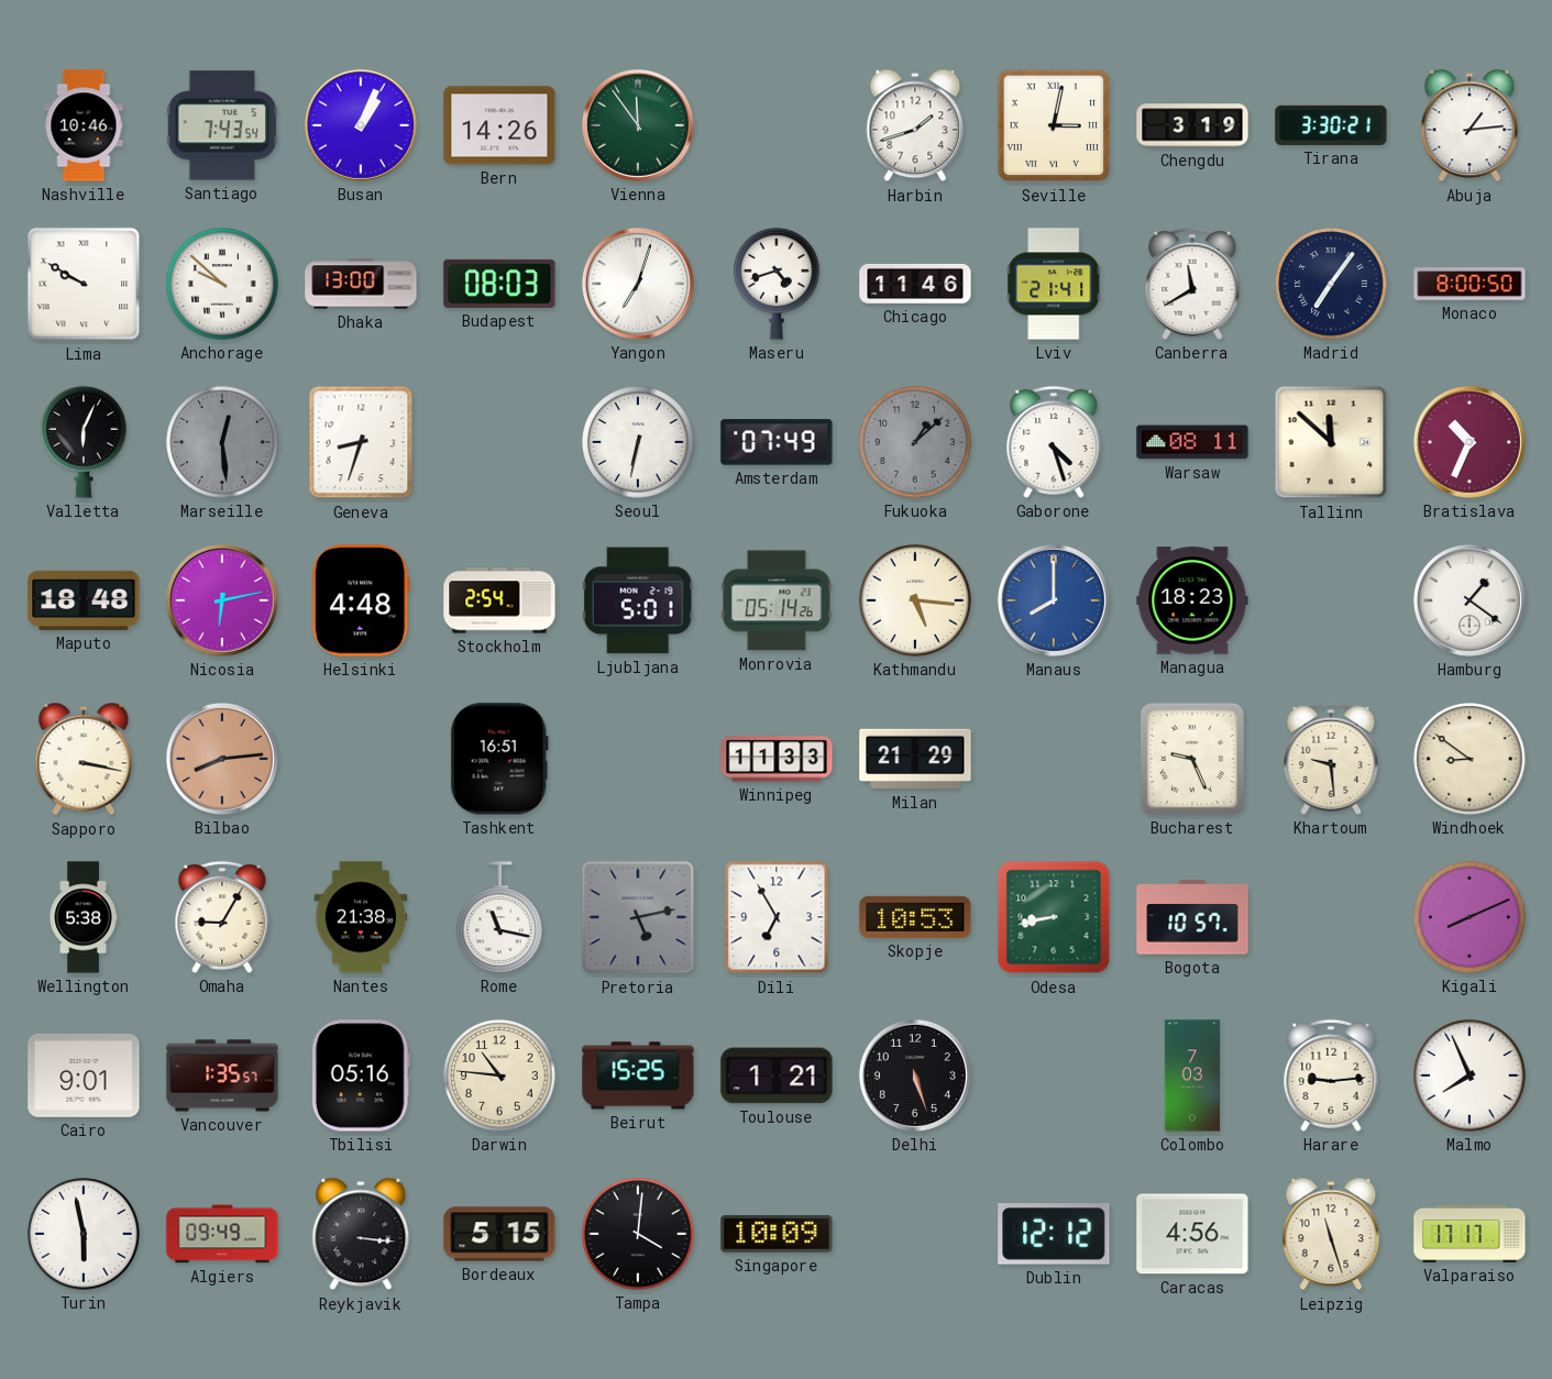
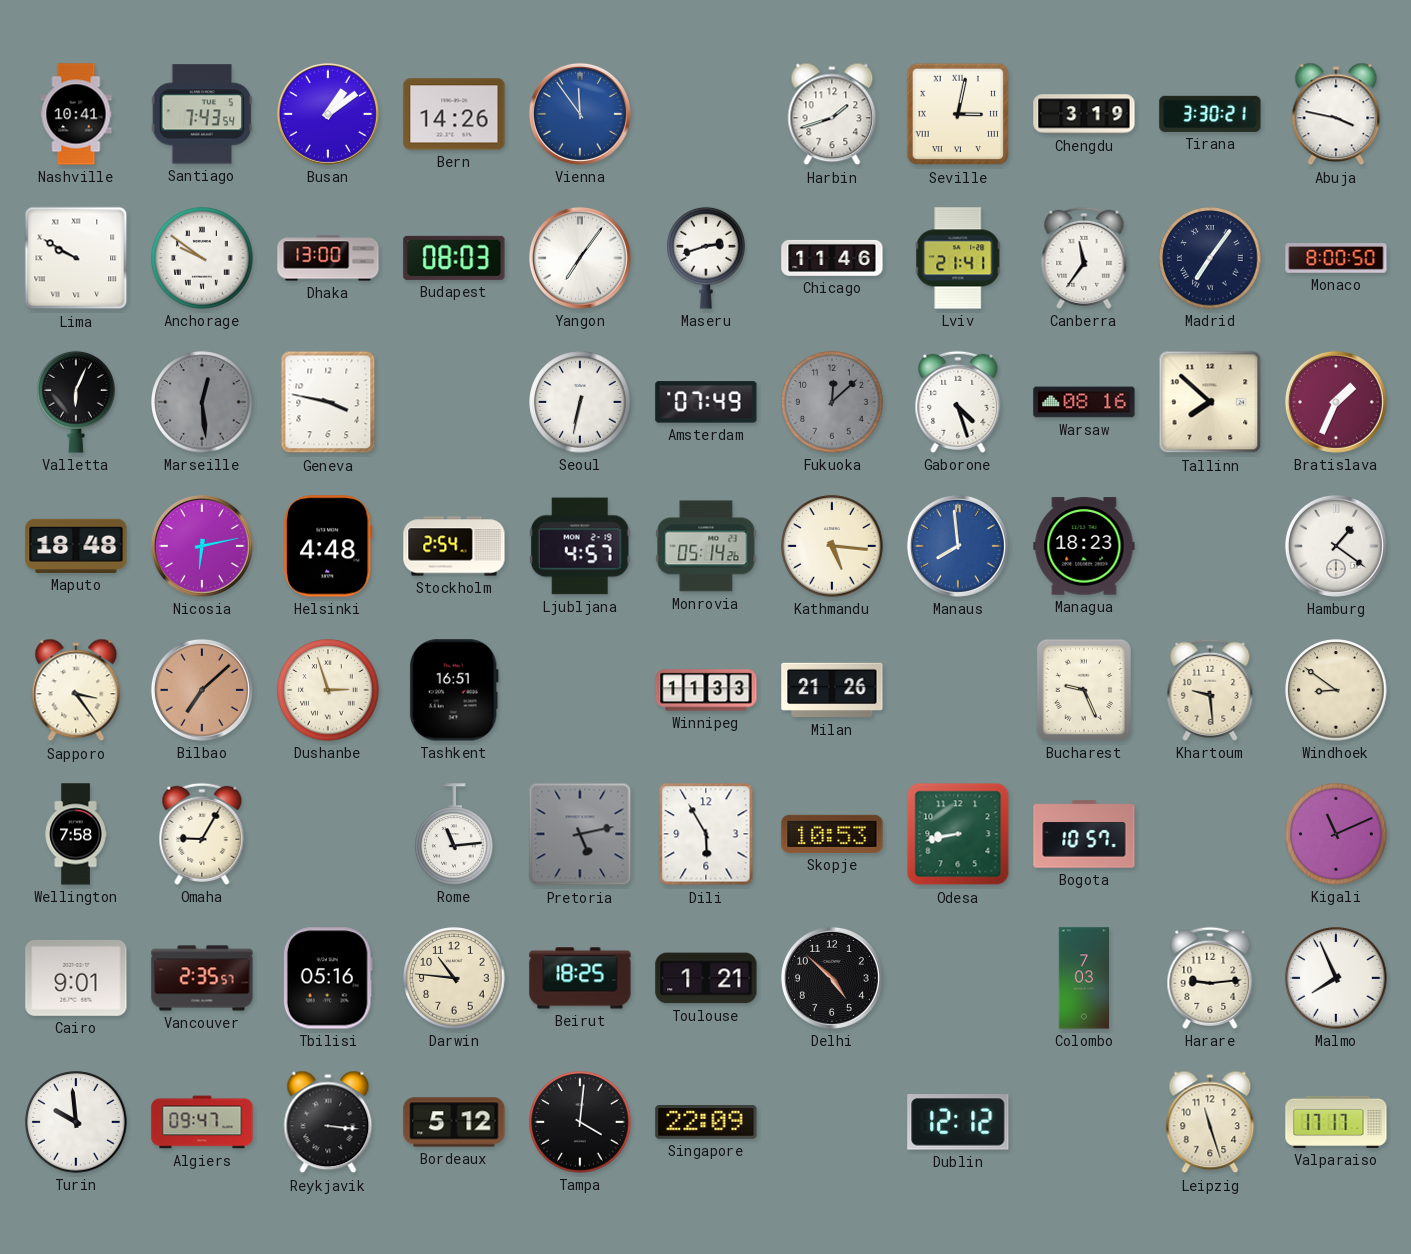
Nashville: 10:46 -> 10:41 (76, 114)
Busan: 1:04 -> 1:09 (328, 114)
Vienna dial: green -> blue (580, 114)
Abuja: 1:14 -> 3:47 (1336, 114)
Anchorage: 9:52 -> 9:51 (202, 258)
Yangon: 7:03 -> 7:06 (580, 258)
Maseru: 4:42 -> 2:42 (706, 258)
Canberra: 11:40 -> 11:36 (1084, 258)
Geneva: 8:33 -> 3:47 (328, 402)
Fukuoka: 1:08 -> 12:08 (832, 402)
Warsaw: 08:11 -> 08:16 (1084, 402)
Tallinn: 11:52 -> 7:52 (1210, 402)
Bratislava: 10:34 -> 1:34 (1336, 402)
Ljubljana: 5:01 -> 4:57 (580, 546)
Manaus: 8:00 -> 7:59 (958, 546)
Sapporo: 3:17 -> 3:24 (76, 690)
Bilbao: 8:14 -> 7:08 (202, 690)
Dushanbe: none -> 2:57 (328, 690)
Milan: 21:29 -> 21:26 (832, 690)
Wellington: 5:38 -> 7:58 (76, 834)
Nantes: 21:38 -> none (361, 917)
Rome: 11:17 -> 11:14 (454, 834)
Dili: 6:55 -> 5:55 (706, 834)
Kigali: 8:11 -> 11:11 (1336, 834)
Vancouver: 1:35 -> 2:35 (202, 978)
Beirut: 15:25 -> 18:25 (580, 978)
Delhi: 5:27 -> 4:52 (832, 978)
Turin: 5:58 -> 9:59 (76, 1122)
Algiers: 09:49 -> 09:47 (202, 1122)
Bordeaux: 5:15 -> 5:12 (454, 1122)
Singapore: 10:09 -> 22:09 (706, 1122)
Caracas: 4:56 -> none (1192, 1234)
